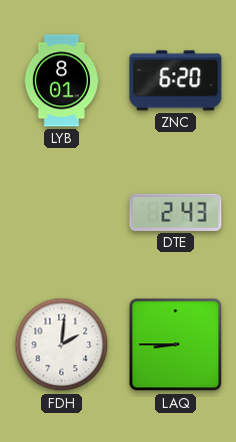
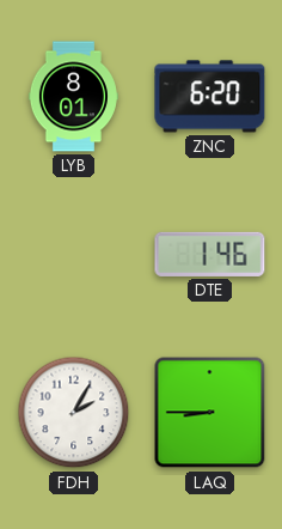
DTE: 2:43 -> 1:46 (210, 254)
FDH: 2:01 -> 2:05 (74, 413)
